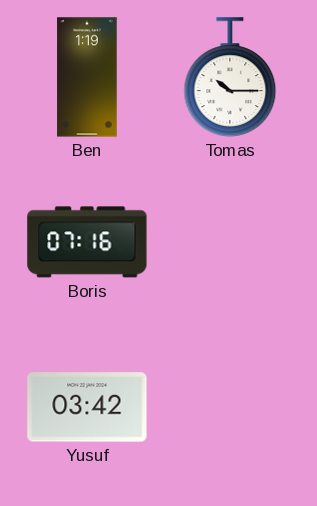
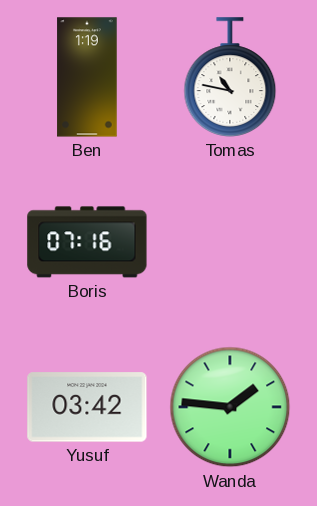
Tomas: 10:15 -> 10:47 (230, 77)
Wanda: none -> 1:46 (230, 407)
